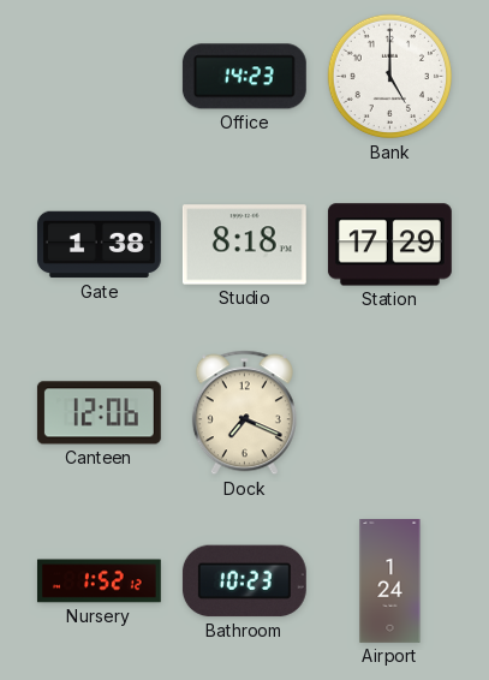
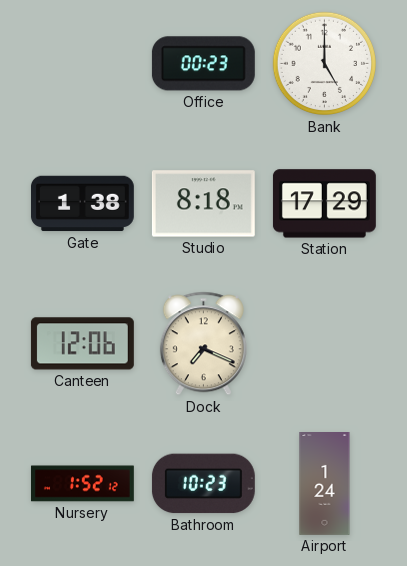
Office: 14:23 -> 00:23 (203, 64)
